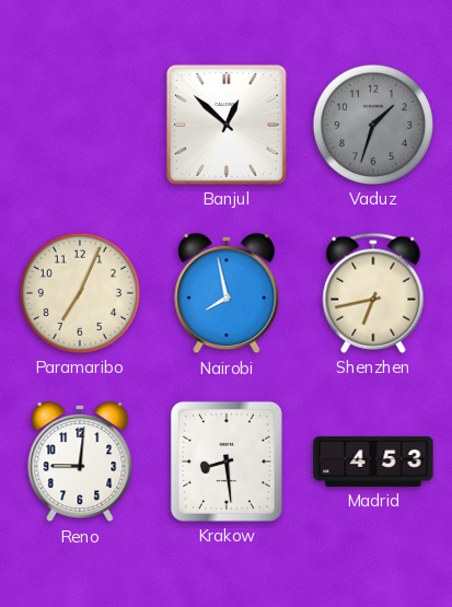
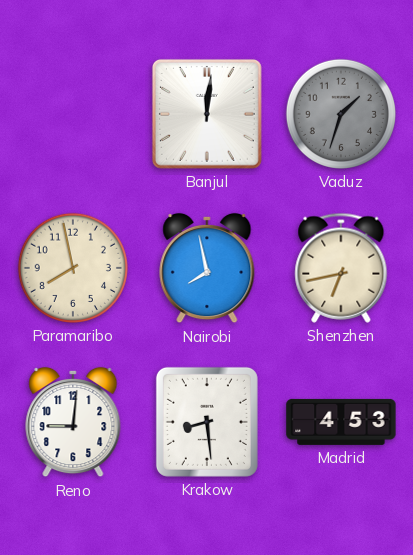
Banjul: 12:52 -> 12:01 (207, 114)
Paramaribo: 7:04 -> 7:58 (73, 268)
